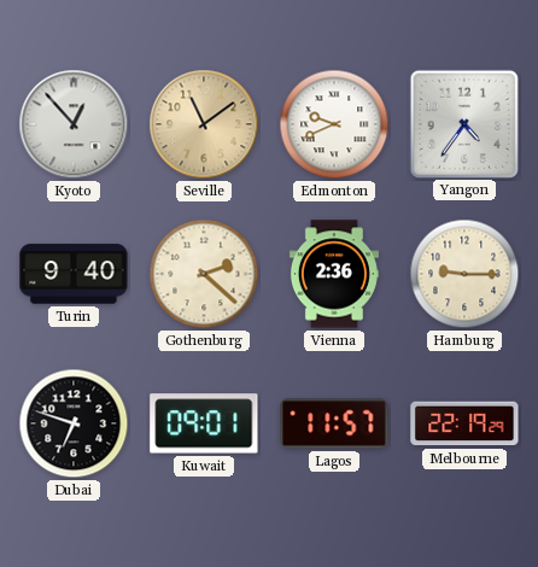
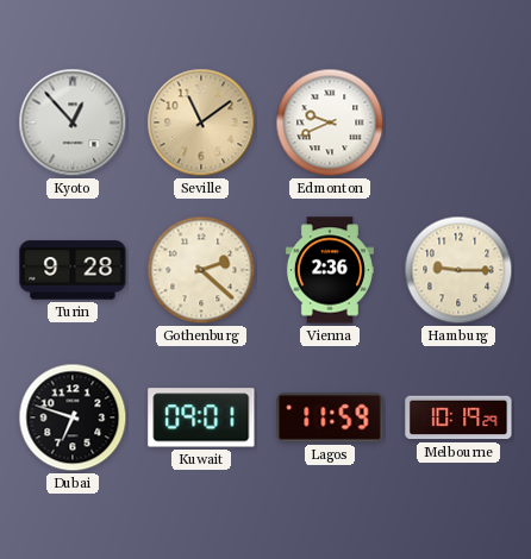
Yangon: 4:36 -> none (463, 123)
Turin: 9:40 -> 9:28 (73, 270)
Lagos: 11:57 -> 11:59 (330, 417)
Melbourne: 22:19 -> 10:19 (458, 417)
